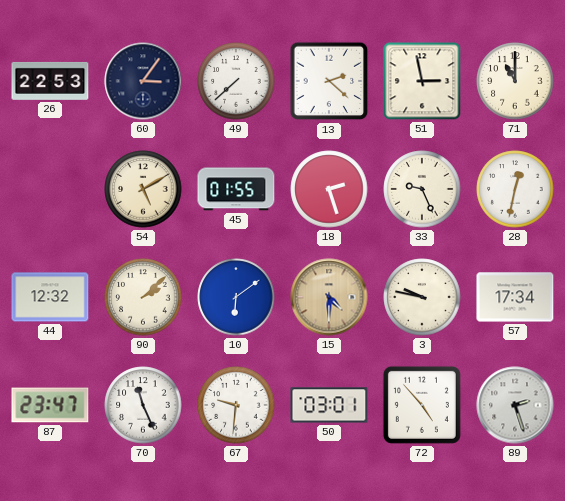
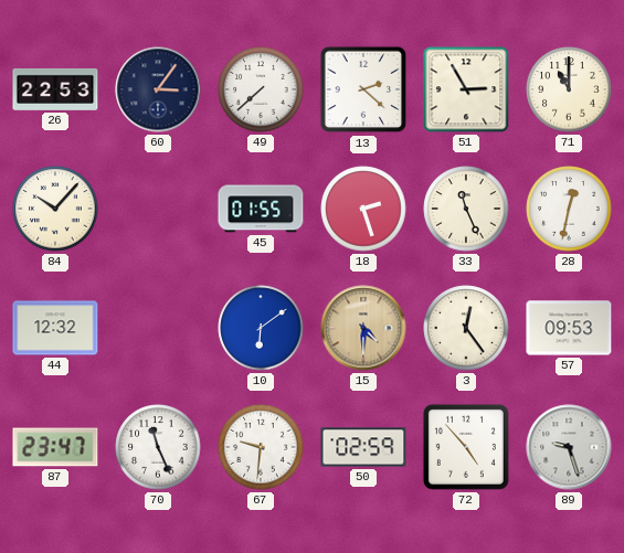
51: 2:58 -> 2:55 (466, 89)
84: none -> 10:07 (55, 209)
54: 5:10 -> none (143, 189)
33: 9:26 -> 11:26 (466, 209)
90: 2:08 -> none (143, 297)
3: 9:47 -> 12:24 (466, 328)
57: 17:34 -> 09:53 (569, 328)
50: 03:01 -> 02:59 (363, 447)
89: 2:27 -> 9:27 (569, 447)
